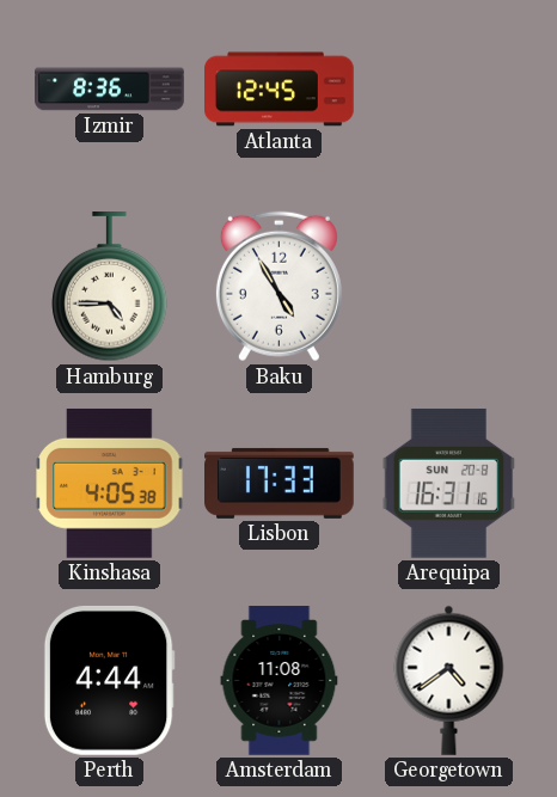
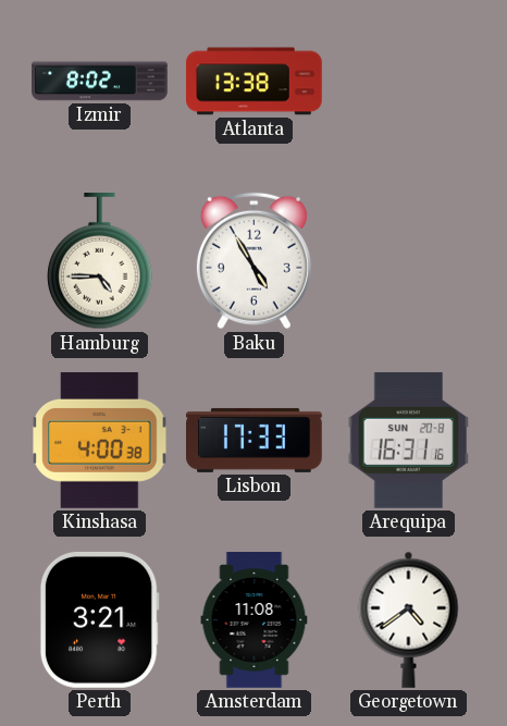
Izmir: 8:36 -> 8:02 (100, 82)
Atlanta: 12:45 -> 13:38 (255, 82)
Kinshasa: 4:05 -> 4:00 (100, 440)
Perth: 4:44 -> 3:21 (99, 619)
